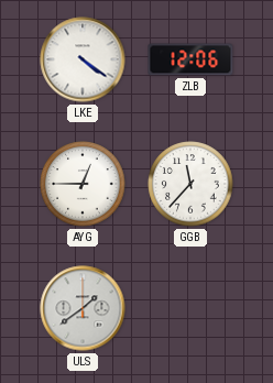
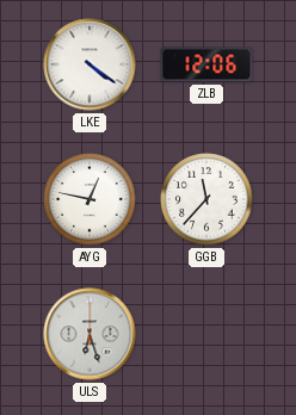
AYG: 12:45 -> 12:47 (90, 199)
ULS: 1:39 -> 6:27 (90, 334)
